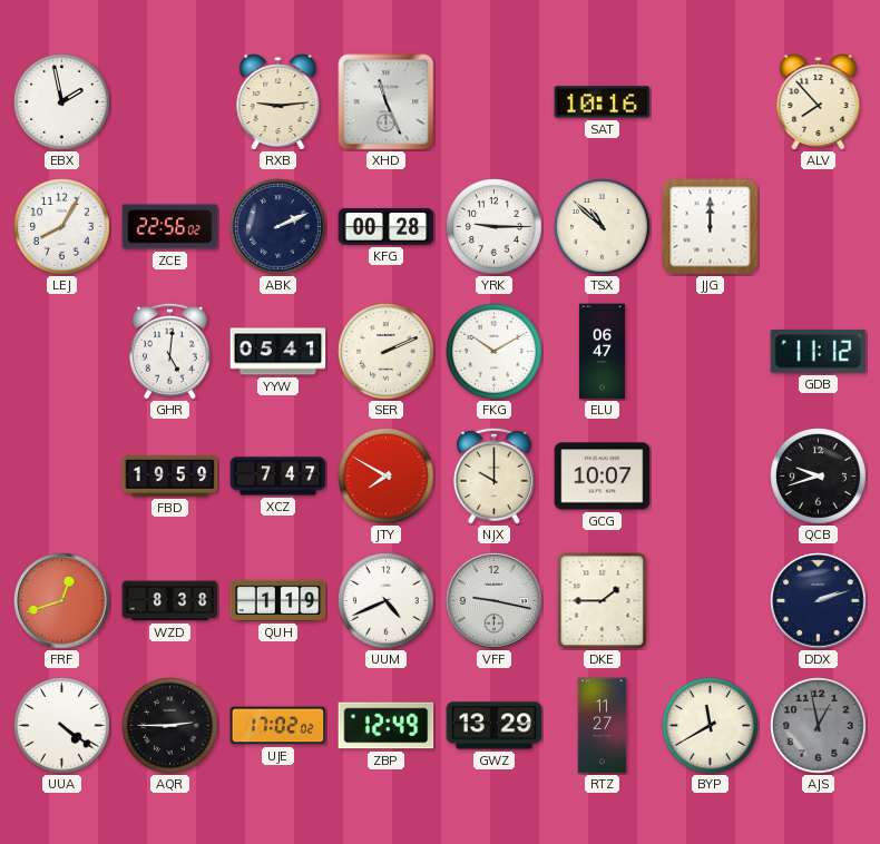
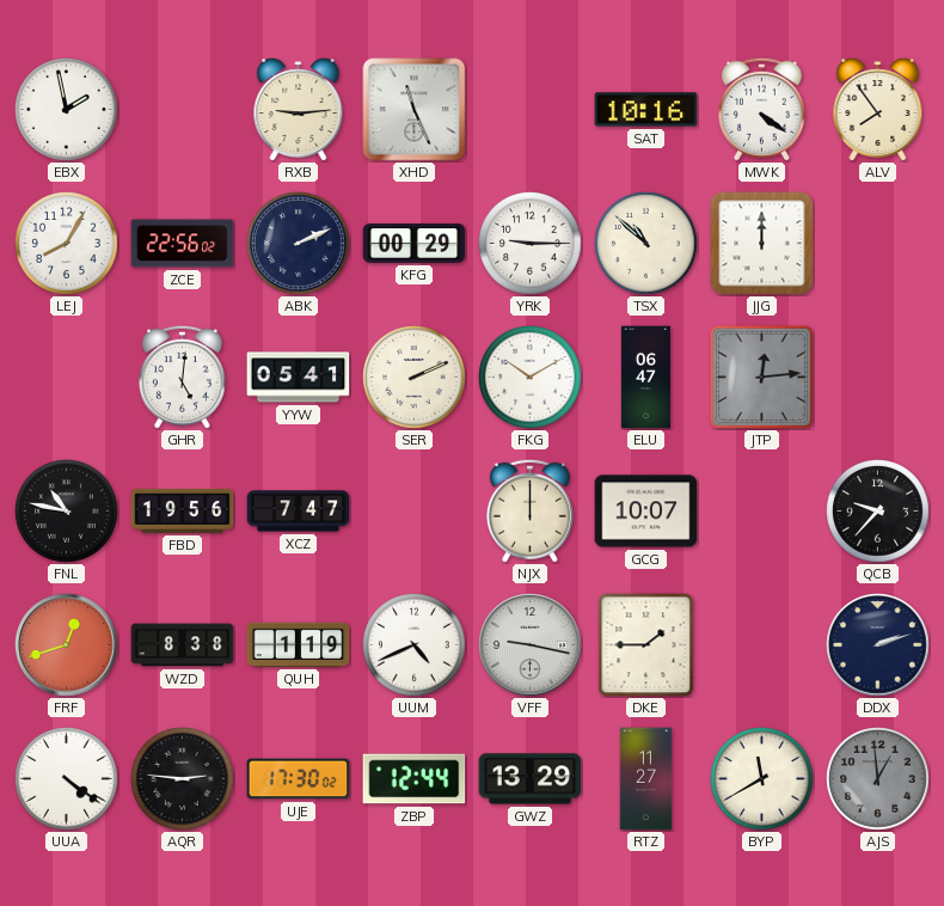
MWK: none -> 4:21 (761, 109)
ALV: 7:53 -> 7:54 (878, 110)
KFG: 00:28 -> 00:29 (415, 243)
JTP: none -> 12:14 (761, 377)
GDB: 11:12 -> none (819, 352)
FNL: none -> 10:47 (67, 512)
FBD: 19:59 -> 19:56 (183, 510)
JTY: 7:50 -> none (387, 477)
NJX: 10:00 -> 12:00 (529, 510)
QCB: 9:42 -> 9:37 (878, 512)
AQR: 2:45 -> 2:46 (183, 779)
UJE: 17:02 -> 17:30 (299, 779)
ZBP: 12:49 -> 12:44 (415, 779)
AJS: 12:58 -> 12:59 (878, 779)
